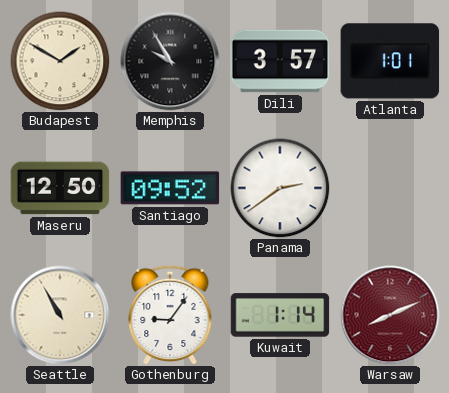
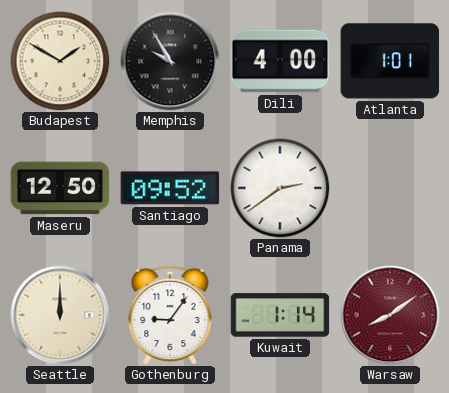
Dili: 3:57 -> 4:00 (280, 61)
Seattle: 10:55 -> 12:00 (60, 315)
Warsaw: 8:11 -> 8:09 (390, 315)
